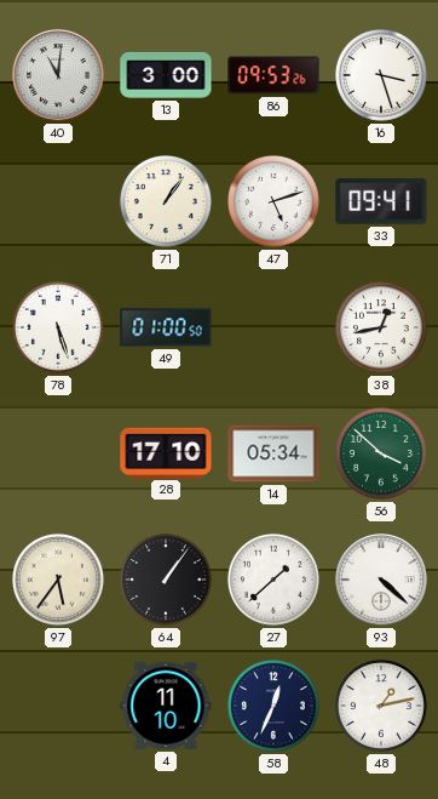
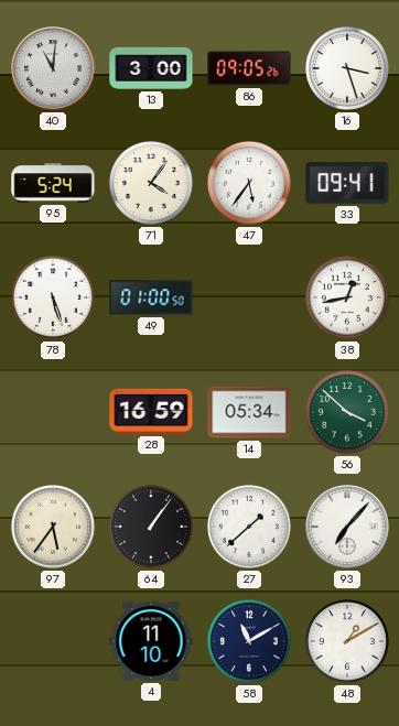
86: 09:53 -> 09:05 (249, 68)
95: none -> 5:24 (53, 183)
71: 1:06 -> 4:06 (151, 183)
47: 5:12 -> 5:36 (249, 183)
28: 17:10 -> 16:59 (151, 411)
93: 4:22 -> 7:07 (347, 527)
58: 12:34 -> 11:10 (249, 641)
48: 1:13 -> 1:10 (347, 641)
